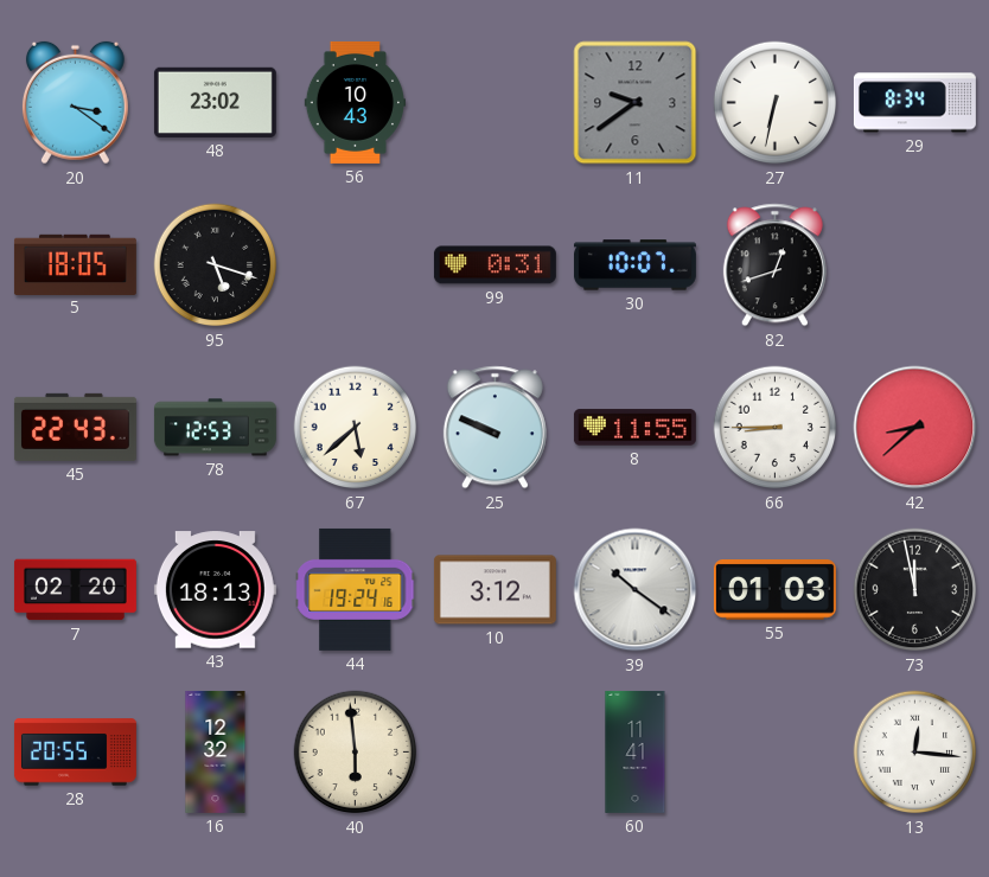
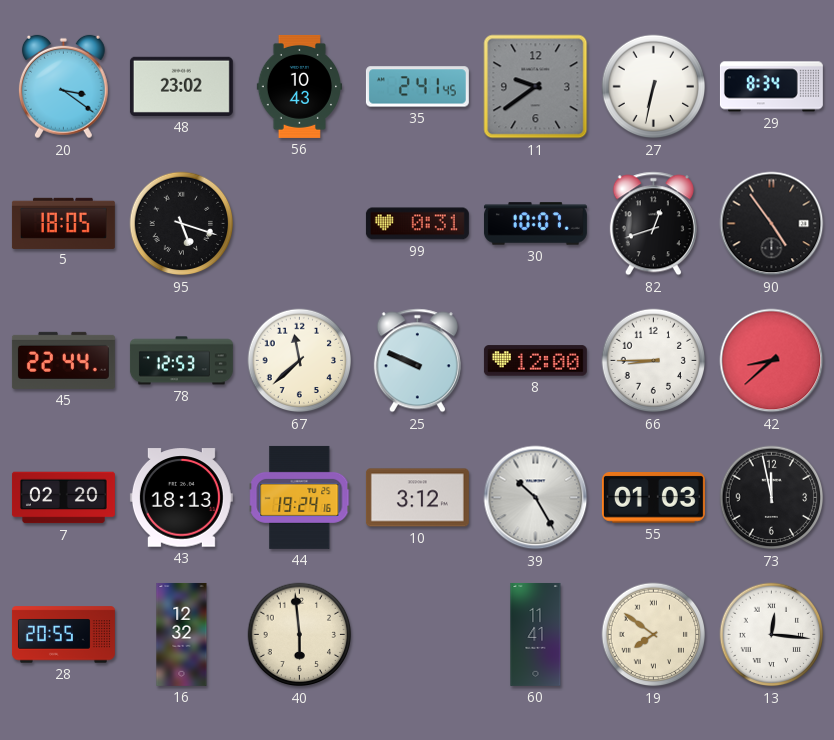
35: none -> 2:41 (417, 87)
90: none -> 4:54 (772, 224)
45: 22:43 -> 22:44 (63, 360)
67: 5:38 -> 11:38 (300, 361)
8: 11:55 -> 12:00 (535, 361)
39: 10:21 -> 10:25 (536, 498)
19: none -> 7:51 (654, 635)
